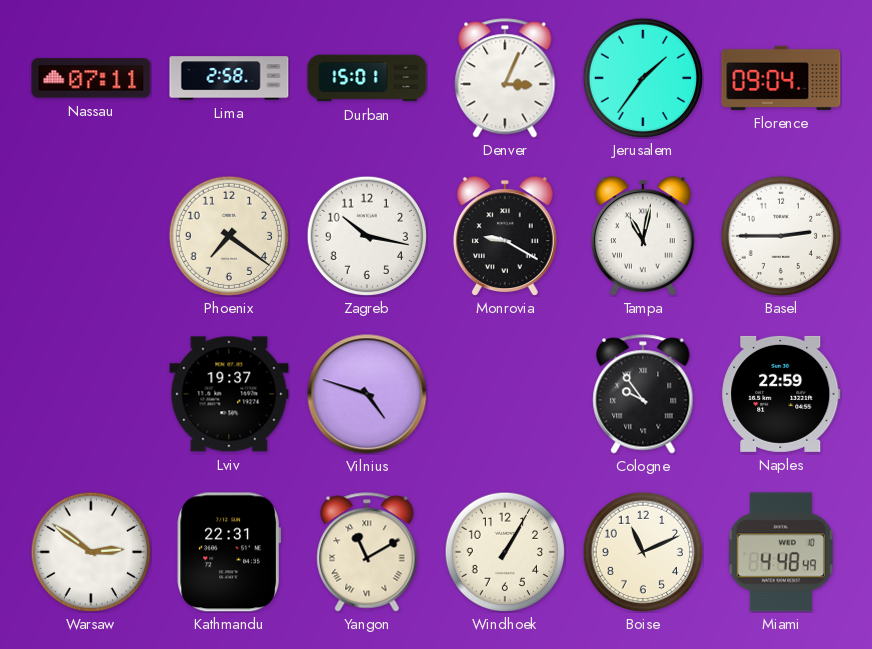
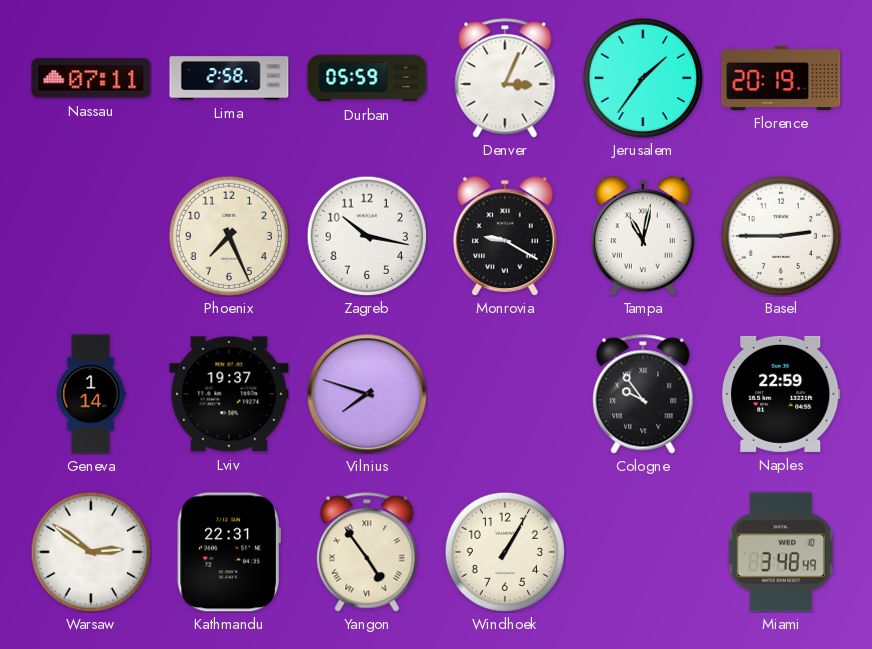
Durban: 15:01 -> 05:59 (367, 78)
Florence: 09:04 -> 20:19 (781, 78)
Phoenix: 7:21 -> 7:26 (228, 235)
Geneva: none -> 1:14 (91, 394)
Vilnius: 4:48 -> 7:48 (367, 394)
Yangon: 11:10 -> 4:54 (367, 552)
Boise: 11:11 -> none (642, 551)
Miami: 4:48 -> 3:48 (781, 552)
